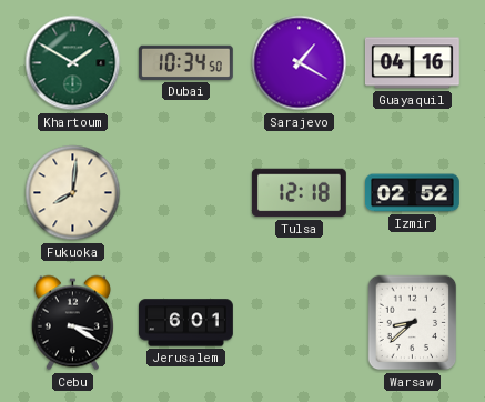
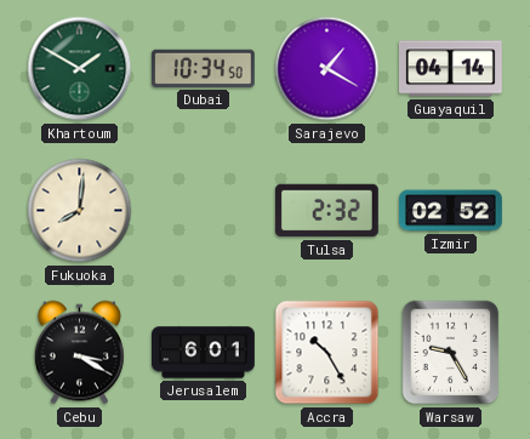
Guayaquil: 04:16 -> 04:14 (450, 69)
Tulsa: 12:18 -> 2:32 (327, 211)
Accra: none -> 10:25 (327, 353)
Warsaw: 8:38 -> 9:25 (451, 353)
